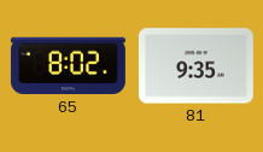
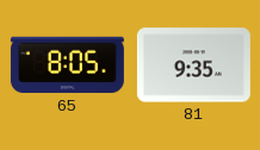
65: 8:02 -> 8:05 (67, 65)
